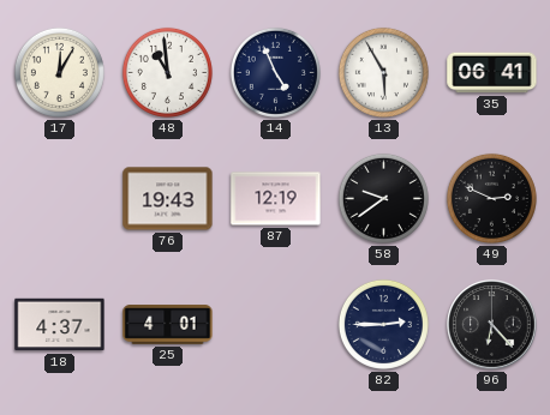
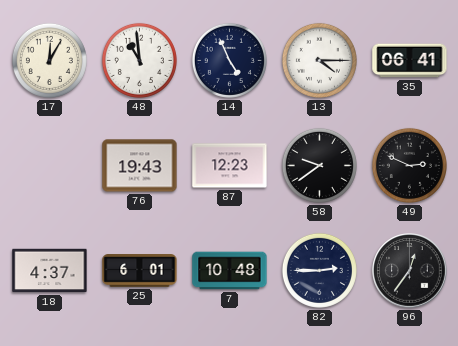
13: 5:55 -> 4:15 (319, 60)
87: 12:19 -> 12:23 (230, 166)
25: 4:01 -> 6:01 (140, 271)
7: none -> 10:48 (230, 271)
96: 6:23 -> 12:36 (410, 271)
